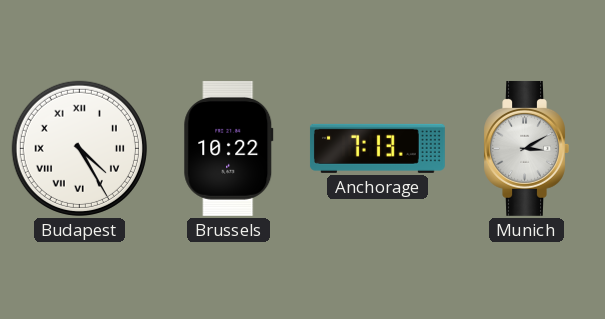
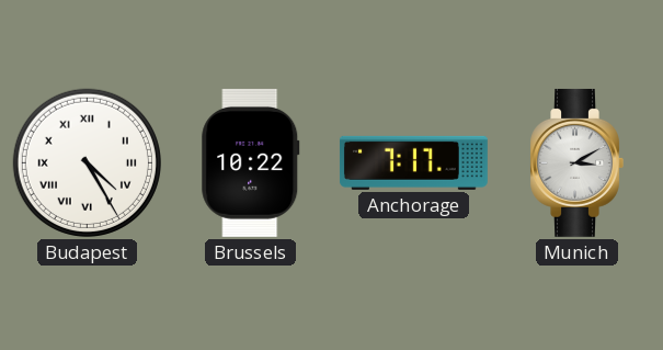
Anchorage: 7:13 -> 7:17 (413, 162)
